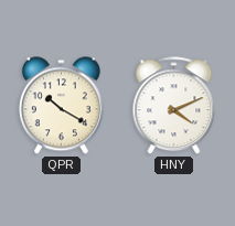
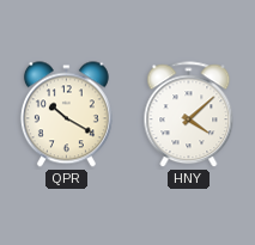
HNY: 4:11 -> 4:08 (189, 115)
